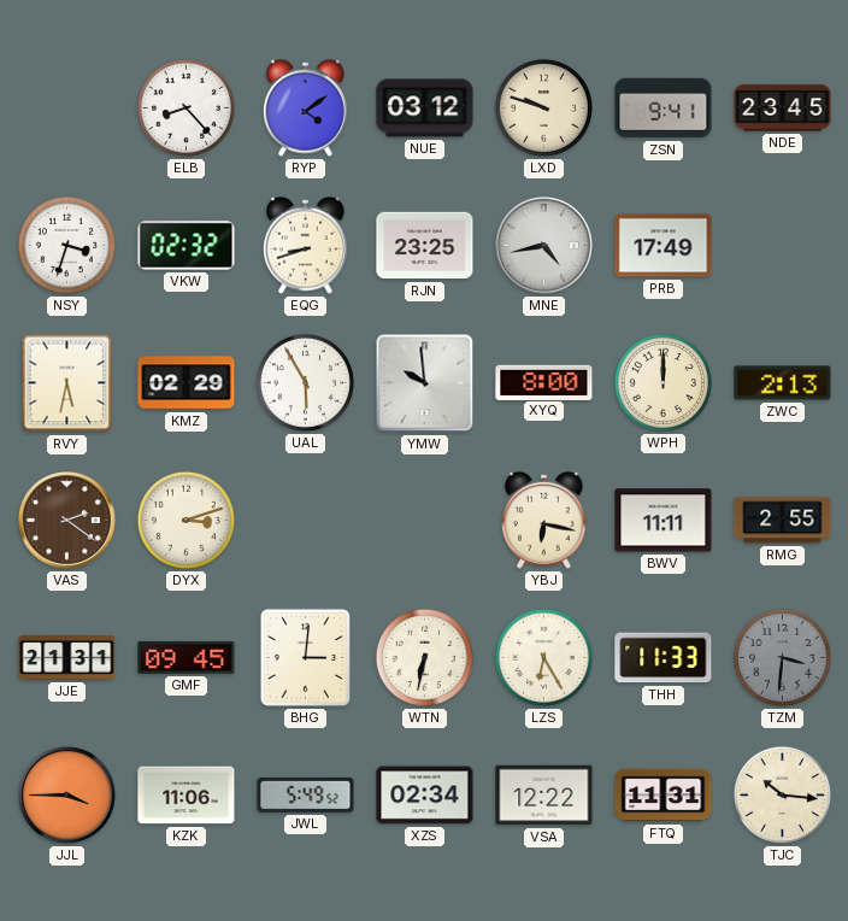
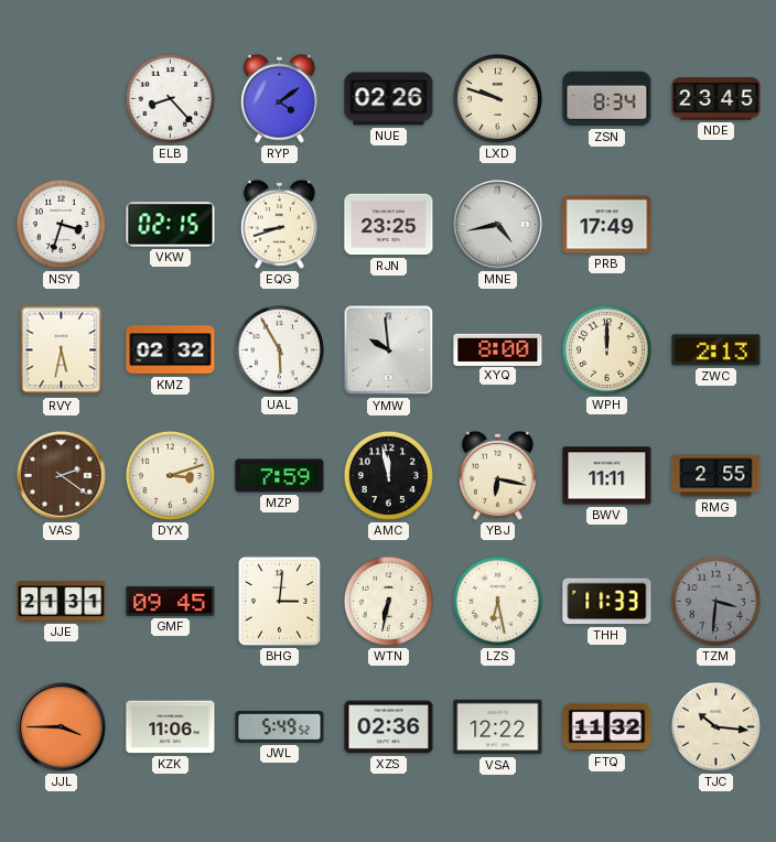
NUE: 03:12 -> 02:26 (389, 99)
ZSN: 9:41 -> 8:34 (607, 99)
VKW: 02:32 -> 02:15 (171, 225)
KMZ: 02:29 -> 02:32 (171, 350)
MZP: none -> 7:59 (280, 476)
AMC: none -> 11:58 (388, 475)
LZS: 6:25 -> 6:28 (497, 601)
XZS: 02:34 -> 02:36 (389, 727)
FTQ: 11:31 -> 11:32 (607, 727)
